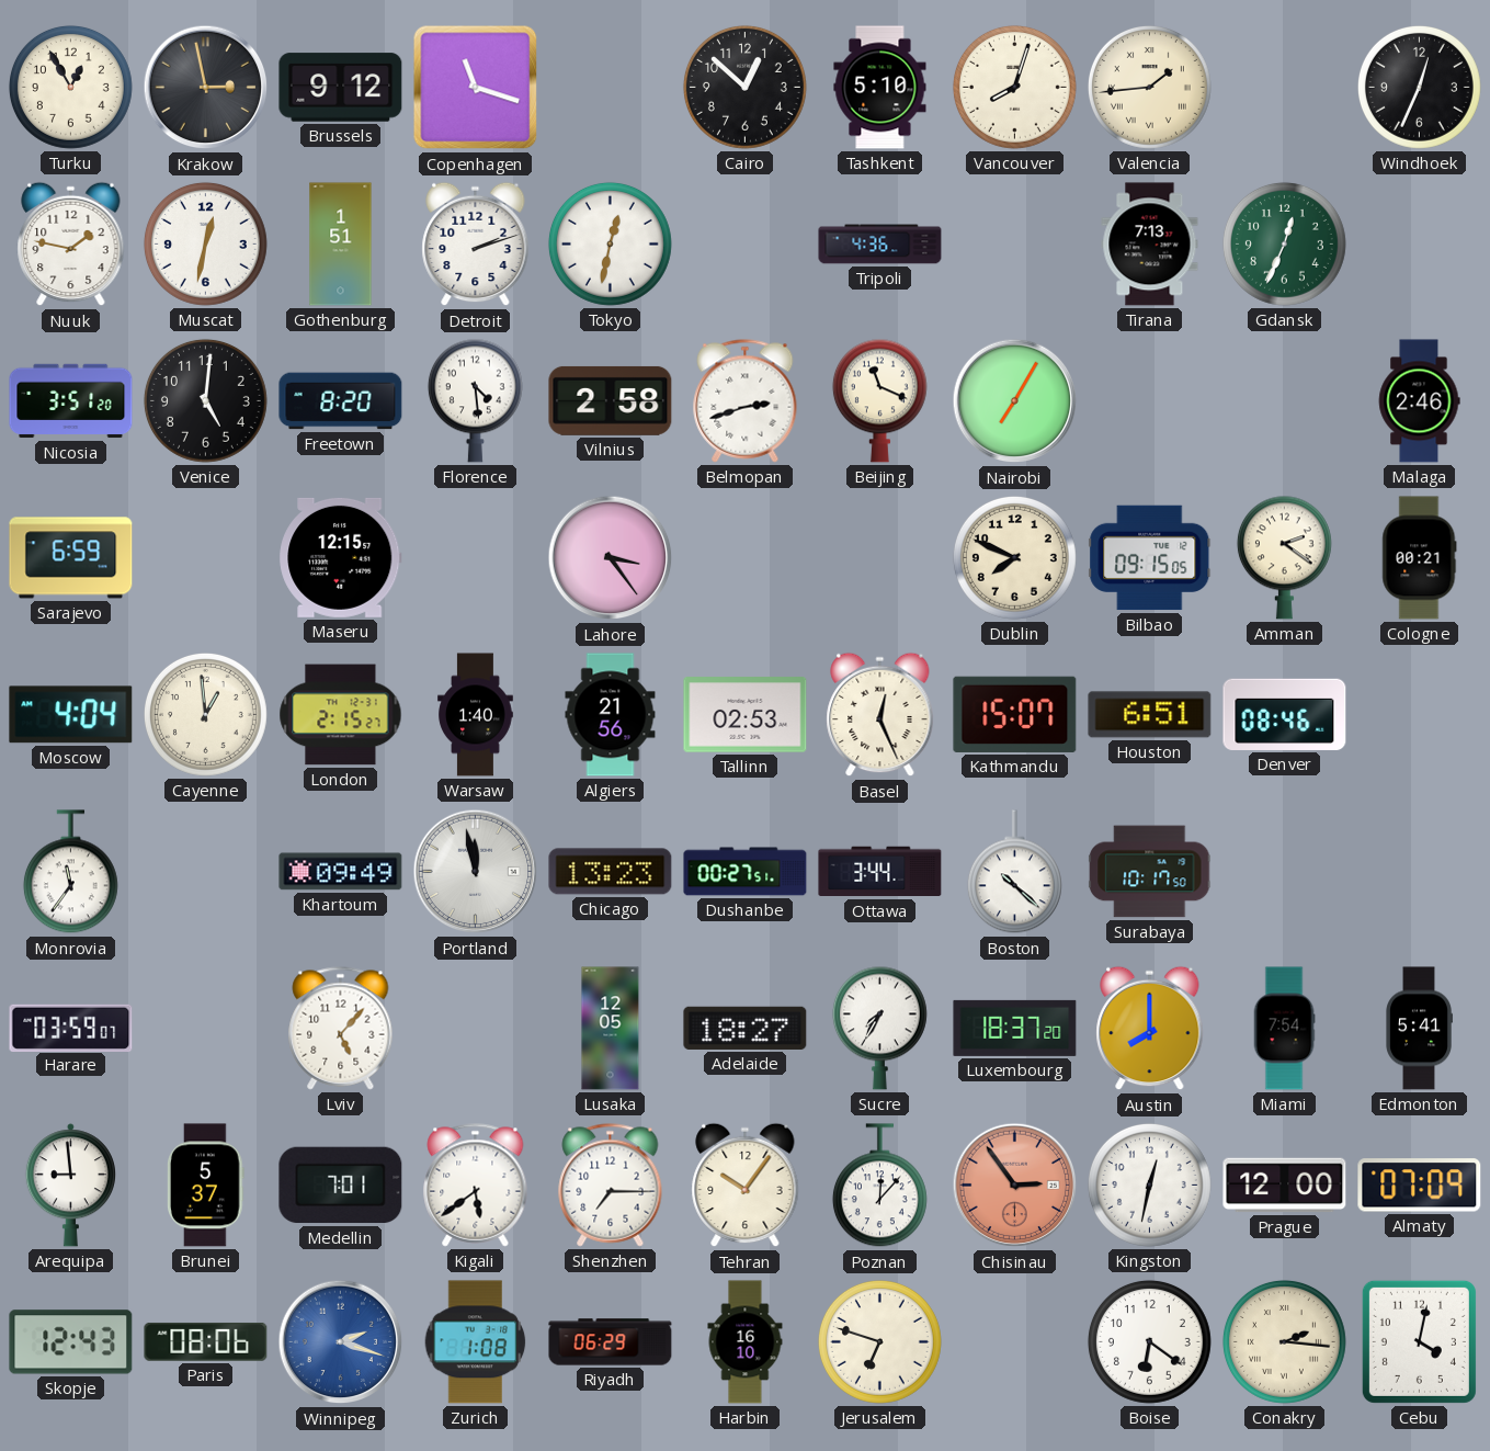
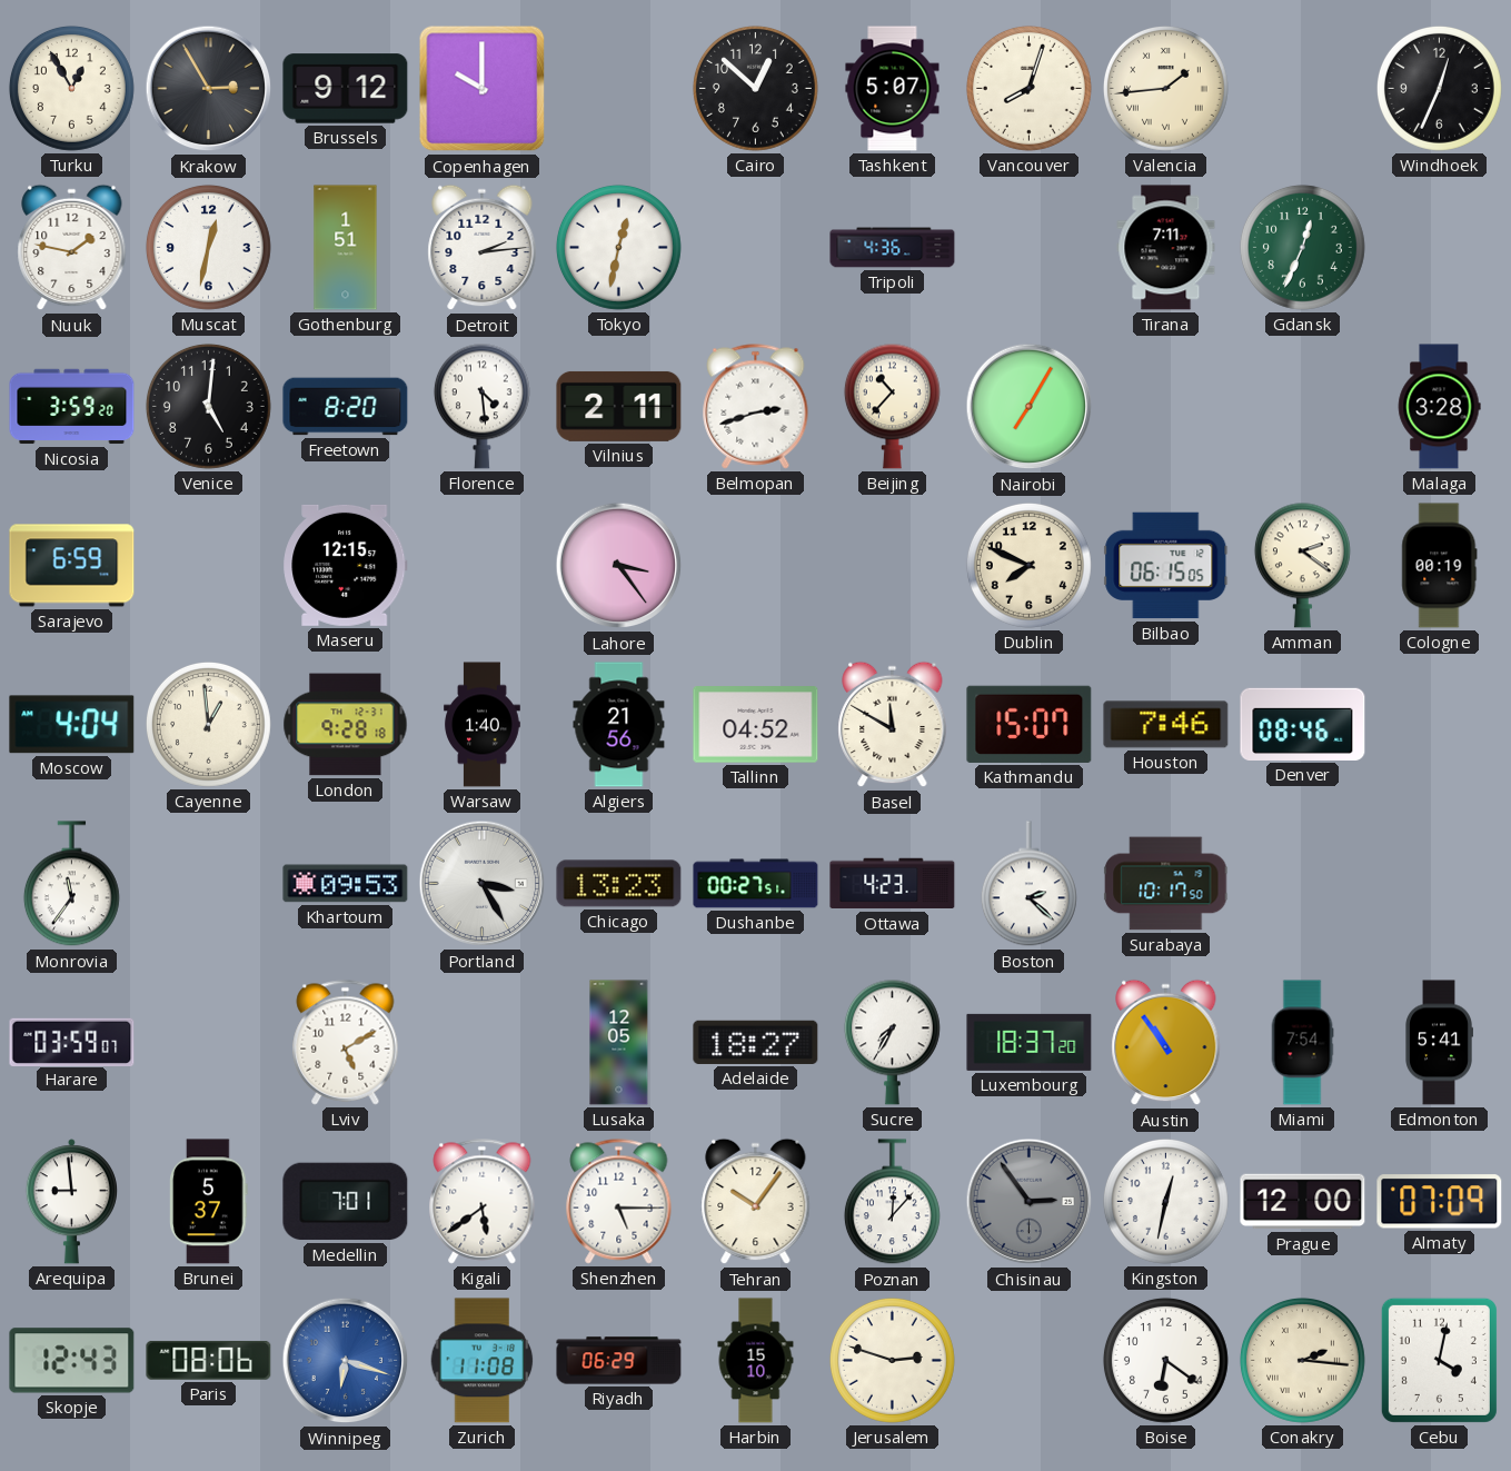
Krakow: 2:58 -> 2:55 (209, 89)
Copenhagen: 11:18 -> 10:00 (483, 89)
Tashkent: 5:10 -> 5:07 (893, 89)
Detroit: 2:12 -> 2:14 (483, 248)
Tirana: 7:13 -> 7:11 (1166, 248)
Nicosia: 3:51 -> 3:59 (72, 407)
Vilnius: 2:58 -> 2:11 (619, 406)
Beijing: 11:19 -> 10:37 (892, 406)
Malaga: 2:46 -> 3:28 (1439, 407)
Bilbao: 09:15 -> 06:15 (1166, 566)
Cologne: 00:21 -> 00:19 (1440, 566)
London: 2:15 -> 9:28 (346, 725)
Tallinn: 02:53 -> 04:52 (756, 725)
Basel: 12:26 -> 11:50 (893, 725)
Houston: 6:51 -> 7:46 (1166, 725)
Khartoum: 09:49 -> 09:53 (346, 884)
Portland: 11:58 -> 3:25 (483, 884)
Ottawa: 3:44 -> 4:23 (893, 884)
Boston: 10:22 -> 2:22 (1028, 884)
Lviv: 5:07 -> 5:10 (346, 1043)
Austin: 8:00 -> 10:54 (1166, 1043)
Shenzhen: 7:15 -> 5:15 (619, 1202)
Chisinau dial: salmon -> grey (1030, 1202)
Winnipeg: 2:18 -> 6:18 (346, 1361)
Zurich: 1:08 -> 11:08 (483, 1361)
Harbin: 16:10 -> 15:10 (756, 1361)
Jerusalem: 6:48 -> 2:48 (892, 1360)
